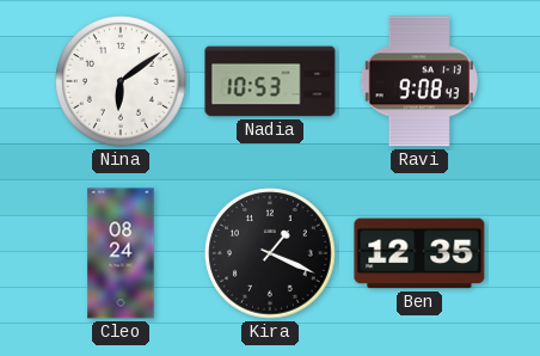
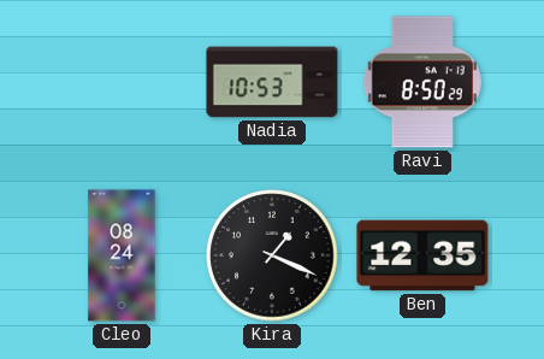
Nina: 6:09 -> none (121, 81)
Ravi: 9:08 -> 8:50 (422, 82)
